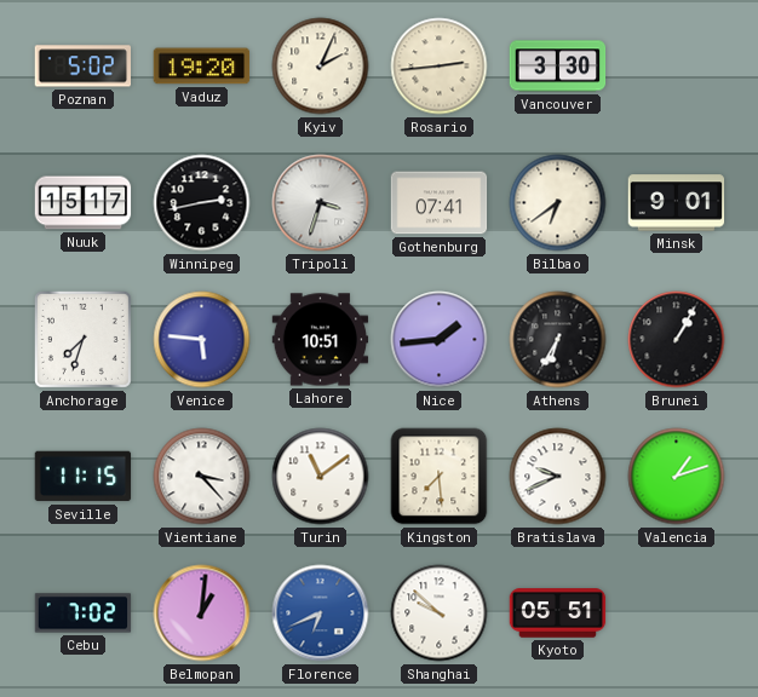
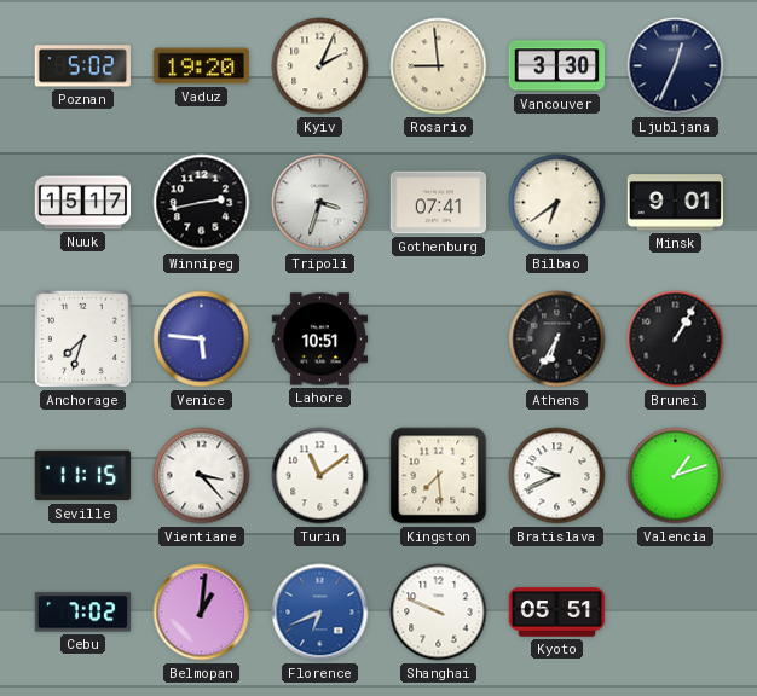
Rosario: 2:44 -> 8:59 (439, 66)
Ljubljana: none -> 12:34 (676, 66)
Nice: 1:44 -> none (440, 340)
Shanghai: 9:52 -> 9:49 (439, 613)
